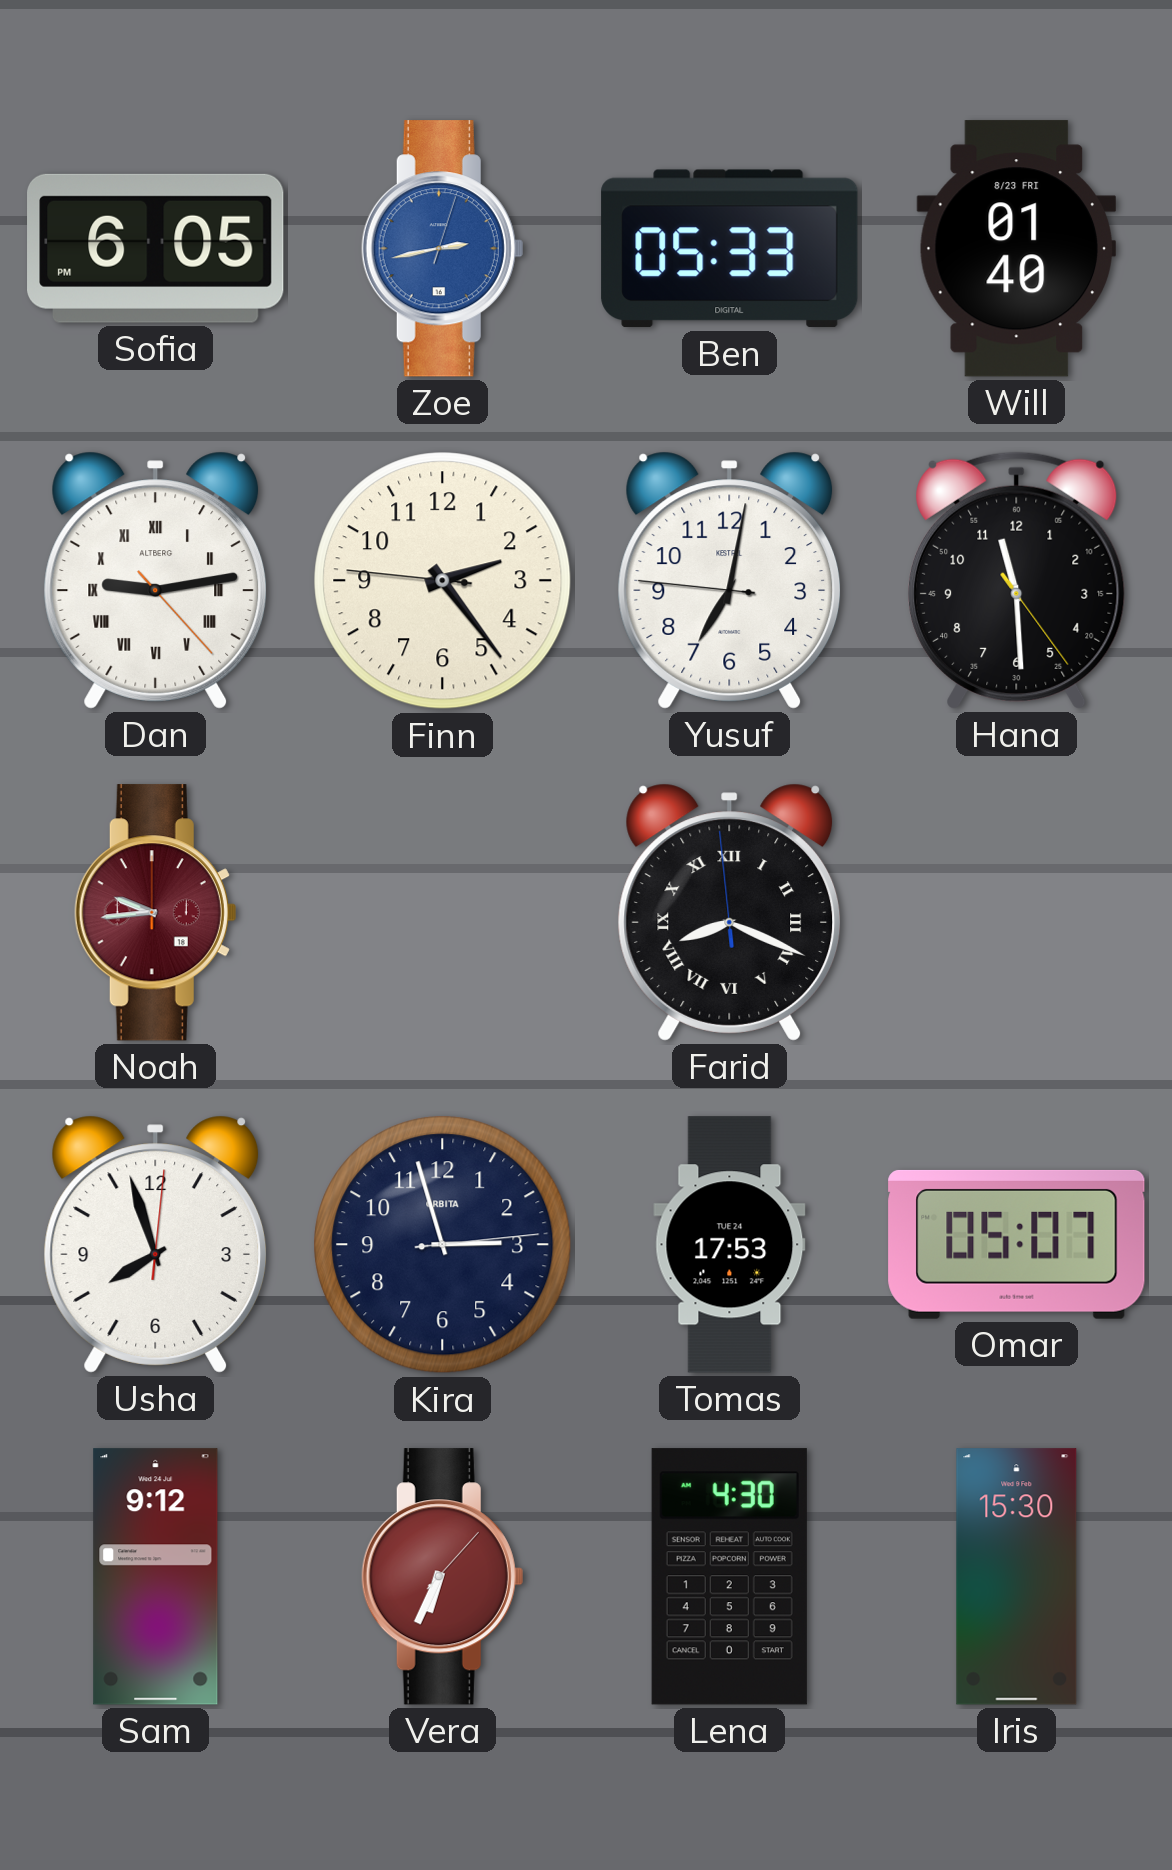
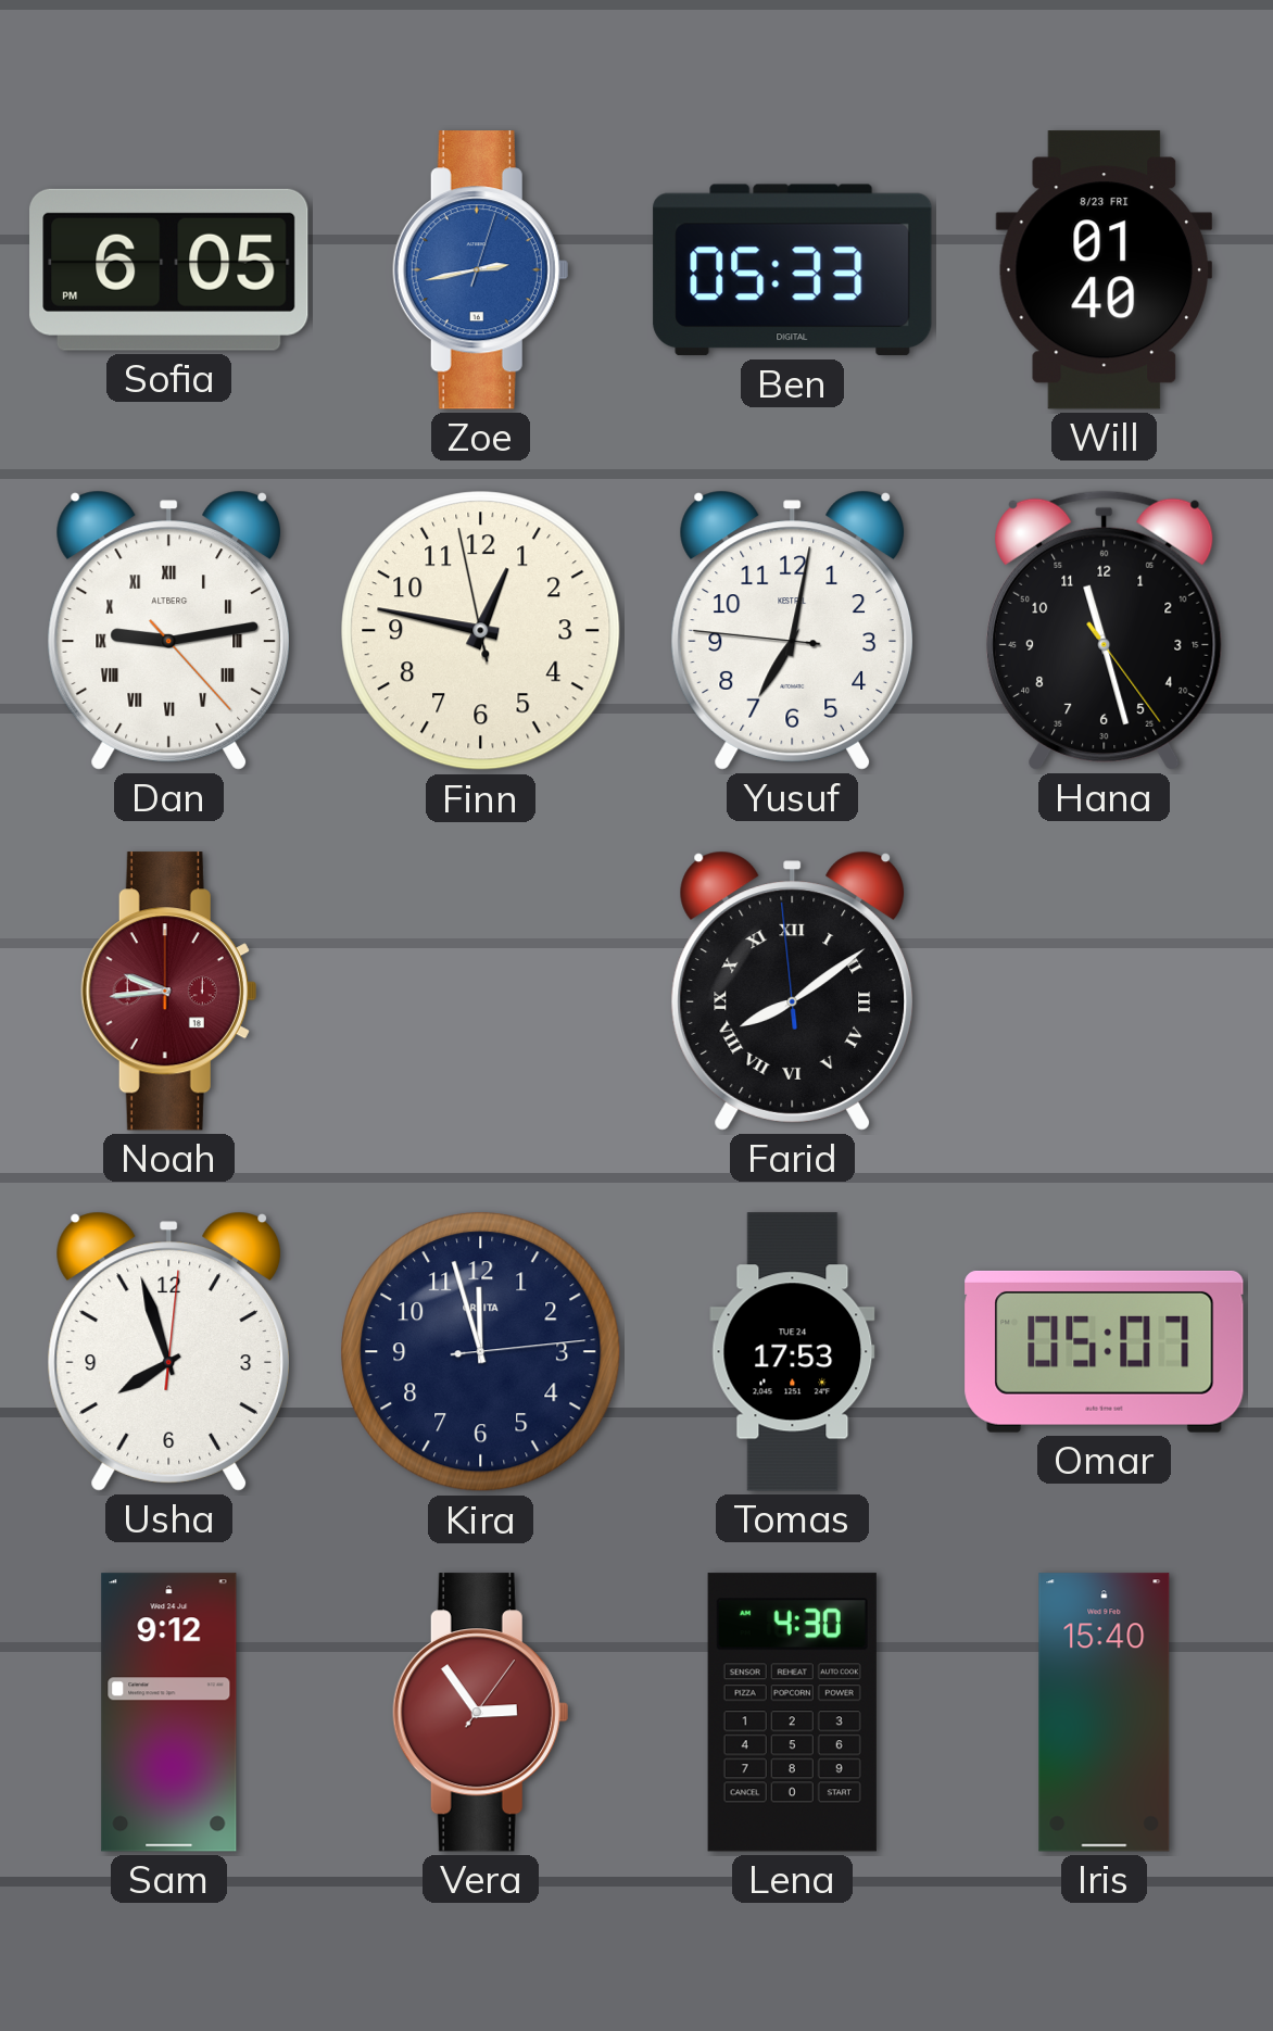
Finn: 2:23 -> 12:46 (481, 631)
Hana: 11:29 -> 11:27 (1105, 630)
Farid: 8:18 -> 8:08 (793, 991)
Kira: 2:57 -> 11:57 (481, 1352)
Vera: 6:34 -> 2:54 (480, 1713)
Iris: 15:30 -> 15:40 (1105, 1713)
